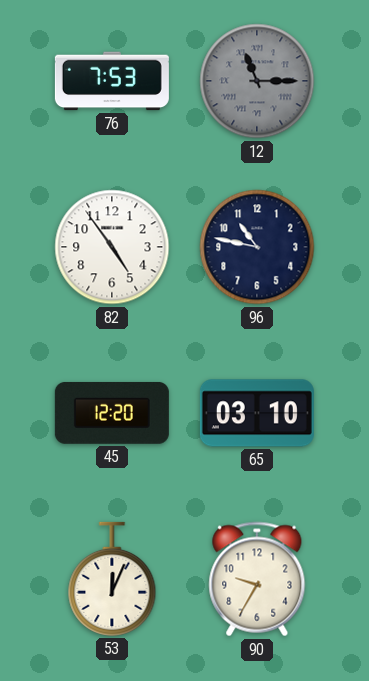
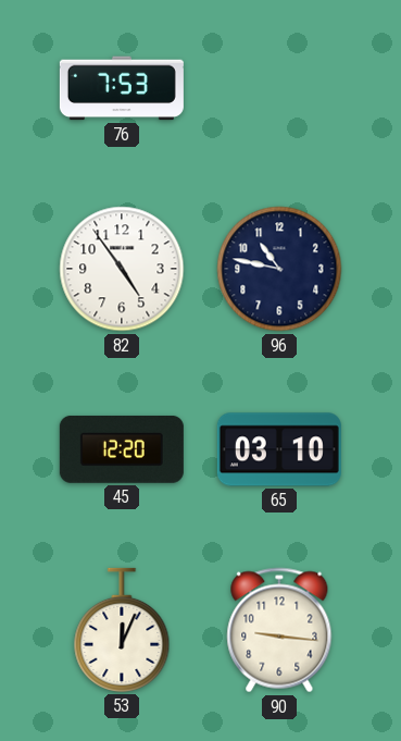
12: 11:15 -> none (257, 81)
90: 9:35 -> 9:16 (279, 630)
